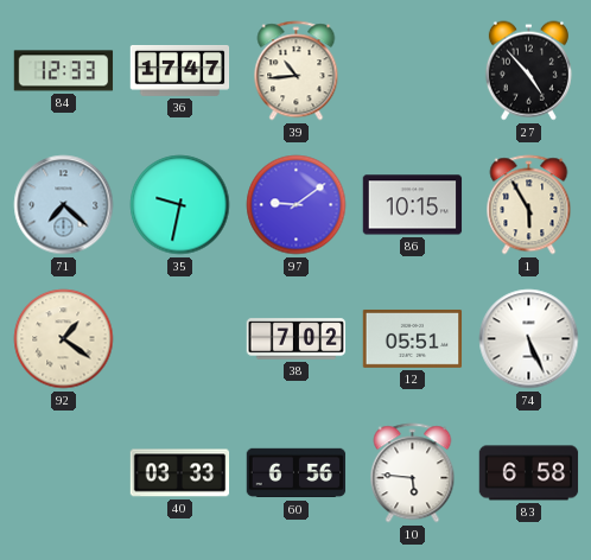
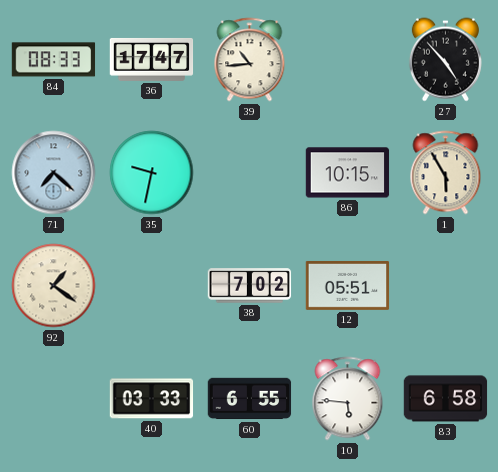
84: 12:33 -> 08:33 (54, 60)
97: 9:09 -> none (297, 205)
74: 5:26 -> none (529, 339)
60: 6:56 -> 6:55 (250, 399)
